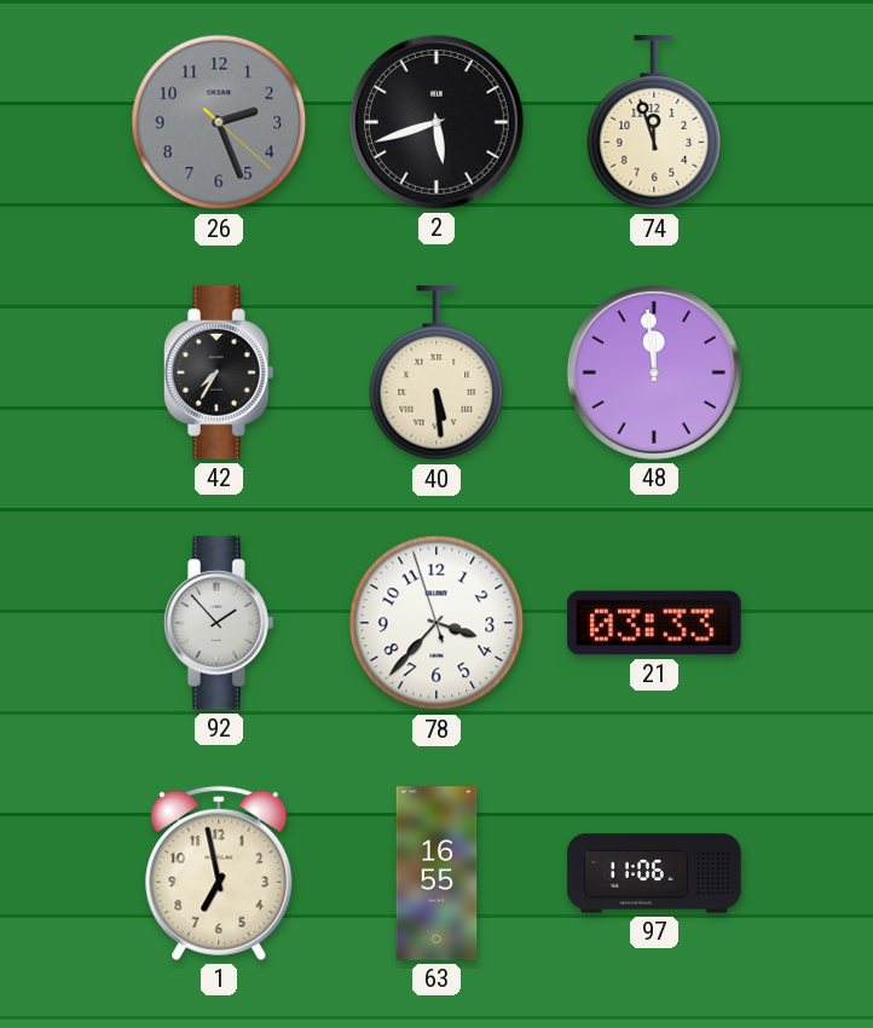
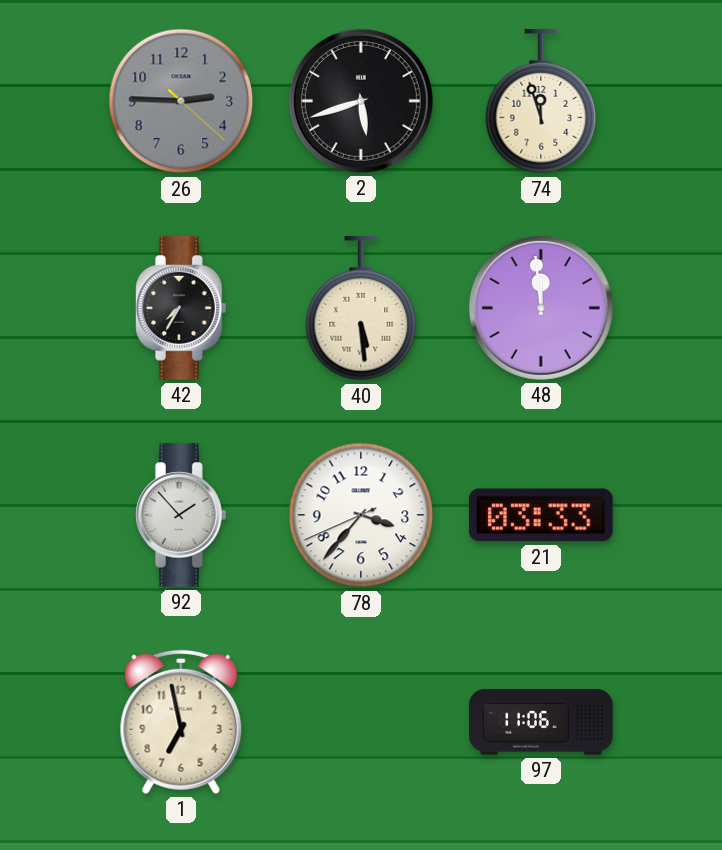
26: 2:26 -> 2:45 (181, 101)
78: 3:36:57 -> 3:36:41 (361, 515)
63: 16:55 -> none (436, 873)
